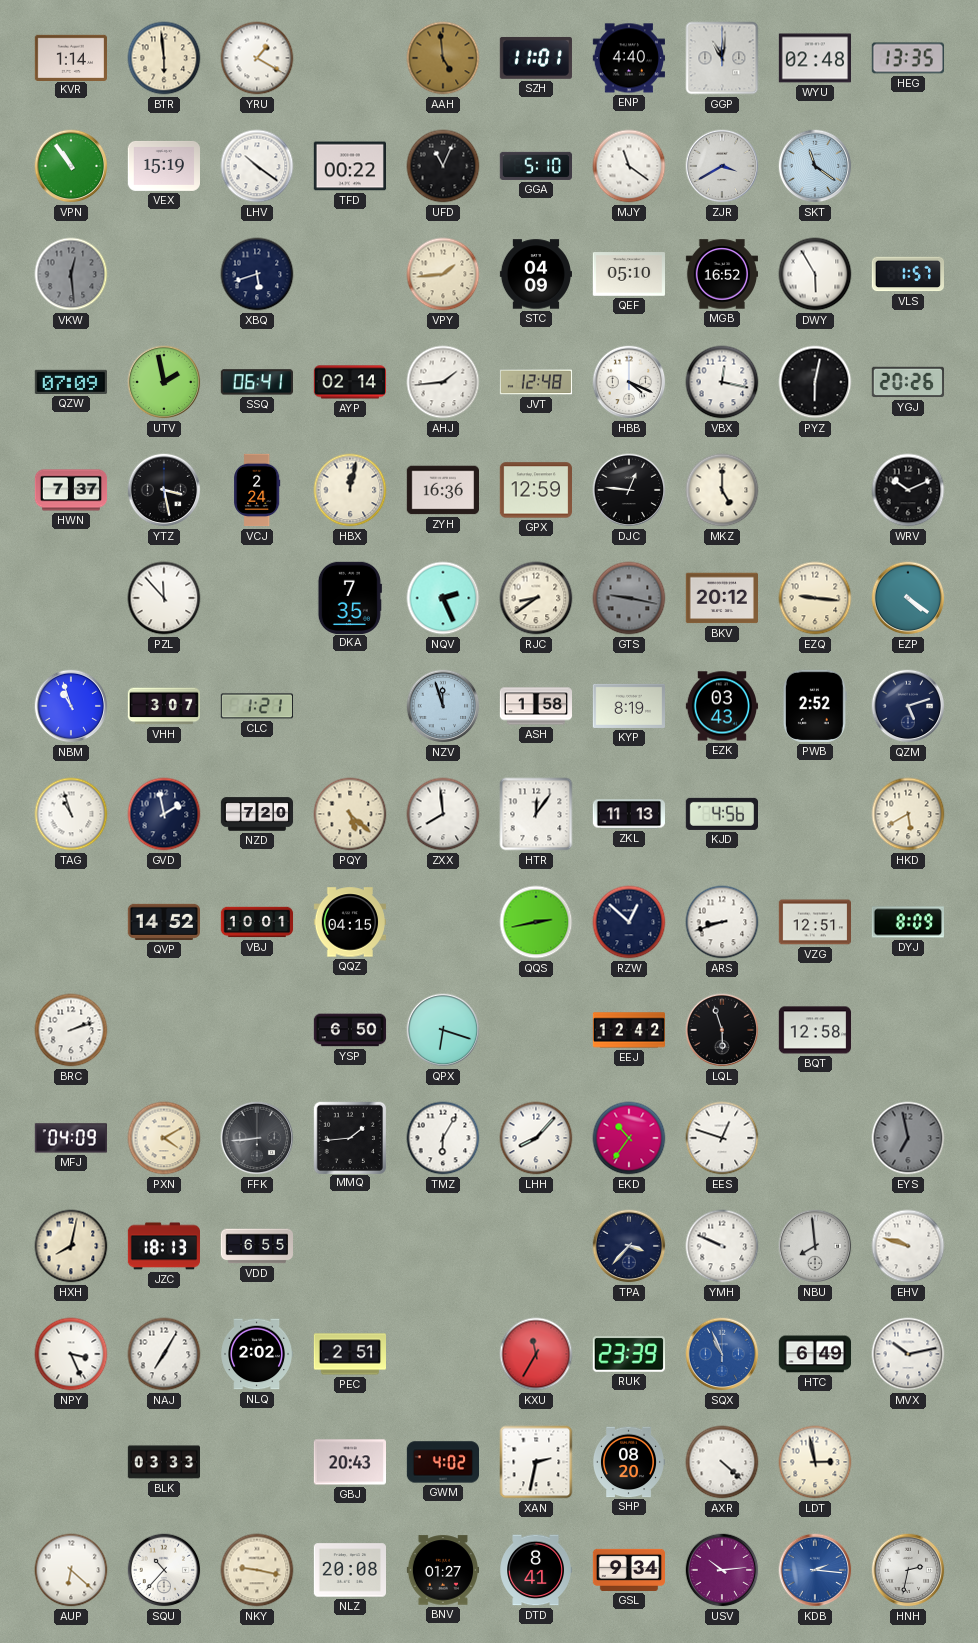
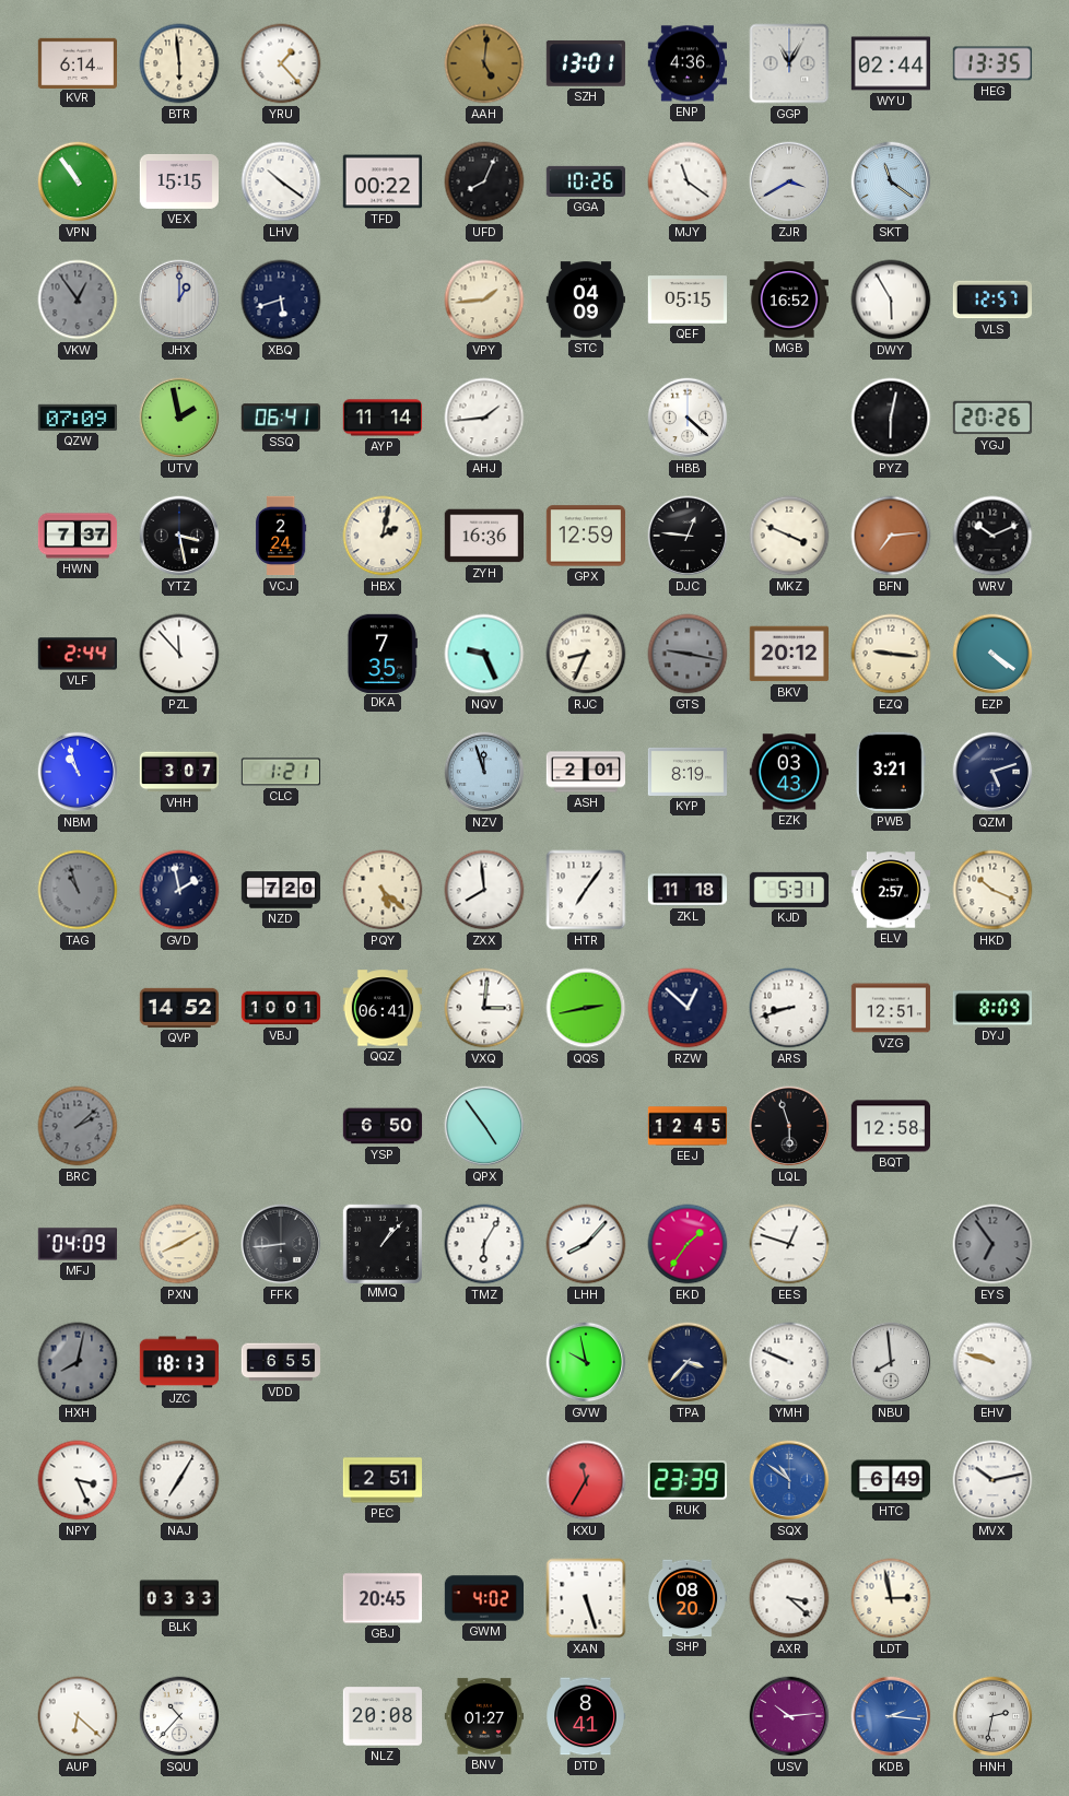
KVR: 1:14 -> 6:14 (77, 62)
YRU: 1:20 -> 1:23 (281, 63)
AAH: 4:59 -> 5:01 (484, 63)
SZH: 11:01 -> 13:01 (586, 63)
ENP: 4:40 -> 4:36 (686, 63)
GGP: 11:01 -> 11:05 (789, 63)
WYU: 02:48 -> 02:44 (890, 63)
VEX: 15:19 -> 15:15 (178, 181)
UFD: 11:04 -> 8:04 (484, 181)
GGA: 5:10 -> 10:26 (585, 181)
VKW: 12:29 -> 12:54 (78, 300)
JHX: none -> 1:00 (179, 300)
QEF: 05:10 -> 05:15 (686, 300)
VLS: 1:57 -> 12:57 (991, 300)
AYP: 02:14 -> 11:14 (381, 418)
JVT: 12:48 -> none (536, 382)
HBB: 4:19 -> 4:22 (688, 418)
VBX: 12:17 -> none (722, 382)
HBX: 12:02 -> 2:02 (383, 536)
MKZ: 5:00 -> 3:49 (789, 536)
BFN: none -> 7:14 (891, 536)
VLF: none -> 2:44 (78, 654)
NQV: 2:26 -> 9:26 (484, 654)
RJC: 8:39 -> 8:34 (586, 654)
ASH: 1:58 -> 2:01 (585, 772)
PWB: 2:52 -> 3:21 (891, 772)
TAG dial: white -> grey (78, 890)
HTR: 12:06 -> 7:06 (586, 890)
ZKL: 11:13 -> 11:18 (686, 890)
KJD: 4:56 -> 5:31 (788, 890)
ELV: none -> 2:57 (890, 890)
HKD: 5:40 -> 10:19 (992, 890)
QQZ: 04:15 -> 06:41 (381, 1008)
VXQ: none -> 3:01 (484, 1008)
BRC: 2:12 -> 2:08 (78, 1126)
BRC dial: white -> grey (78, 1126)
QPX: 6:18 -> 4:54 (484, 1126)
EEJ: 12:42 -> 12:45 (686, 1126)
PXN: 4:10 -> 8:10 (179, 1244)
MMQ: 1:44 -> 1:07 (381, 1243)
EKD: 10:36 -> 1:36 (688, 1244)
EYS: 6:58 -> 6:54 (992, 1244)
HXH dial: cream -> grey (78, 1362)
GVW: none -> 9:58 (586, 1362)
NLQ: 2:02 -> none (256, 1354)
SQX: 10:56 -> 10:51 (789, 1480)
GBJ: 20:43 -> 20:45 (381, 1598)
XAN: 2:32 -> 5:27 (586, 1598)
AXR: 4:22 -> 3:22 (789, 1598)
NKY: 9:17 -> none (257, 1570)
GSL: 9:34 -> none (628, 1570)
